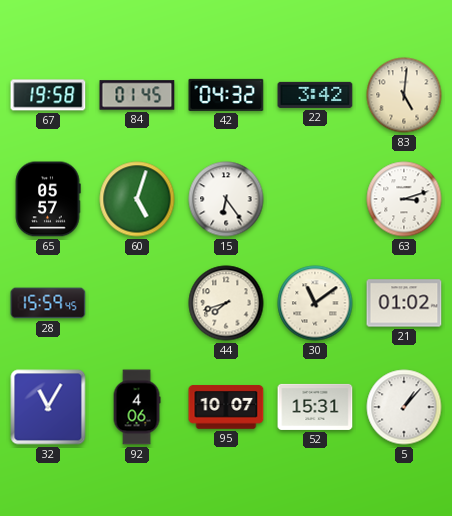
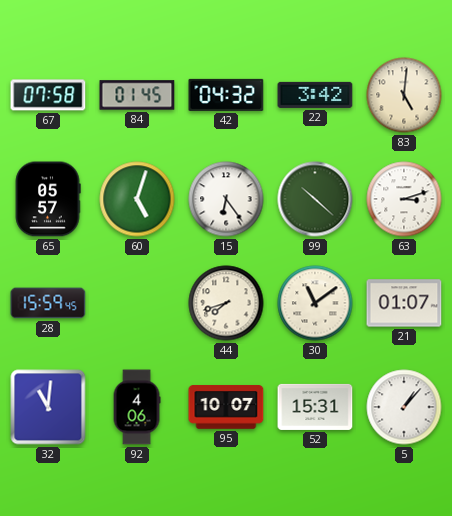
67: 19:58 -> 07:58 (48, 95)
99: none -> 10:22 (315, 199)
21: 01:02 -> 01:07 (404, 303)
32: 11:05 -> 11:01 (48, 407)
